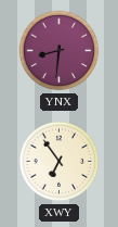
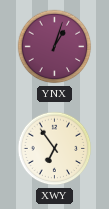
YNX: 8:31 -> 1:03 (55, 47)
